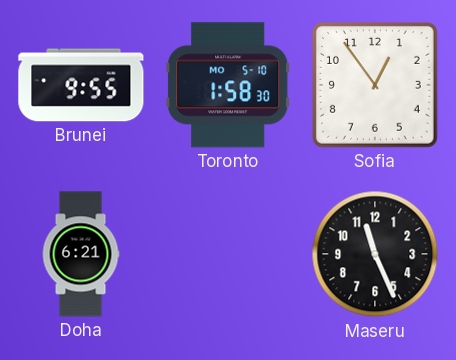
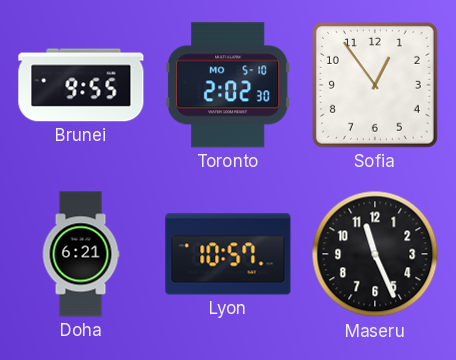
Toronto: 1:58 -> 2:02 (228, 85)
Lyon: none -> 10:57 (228, 254)
